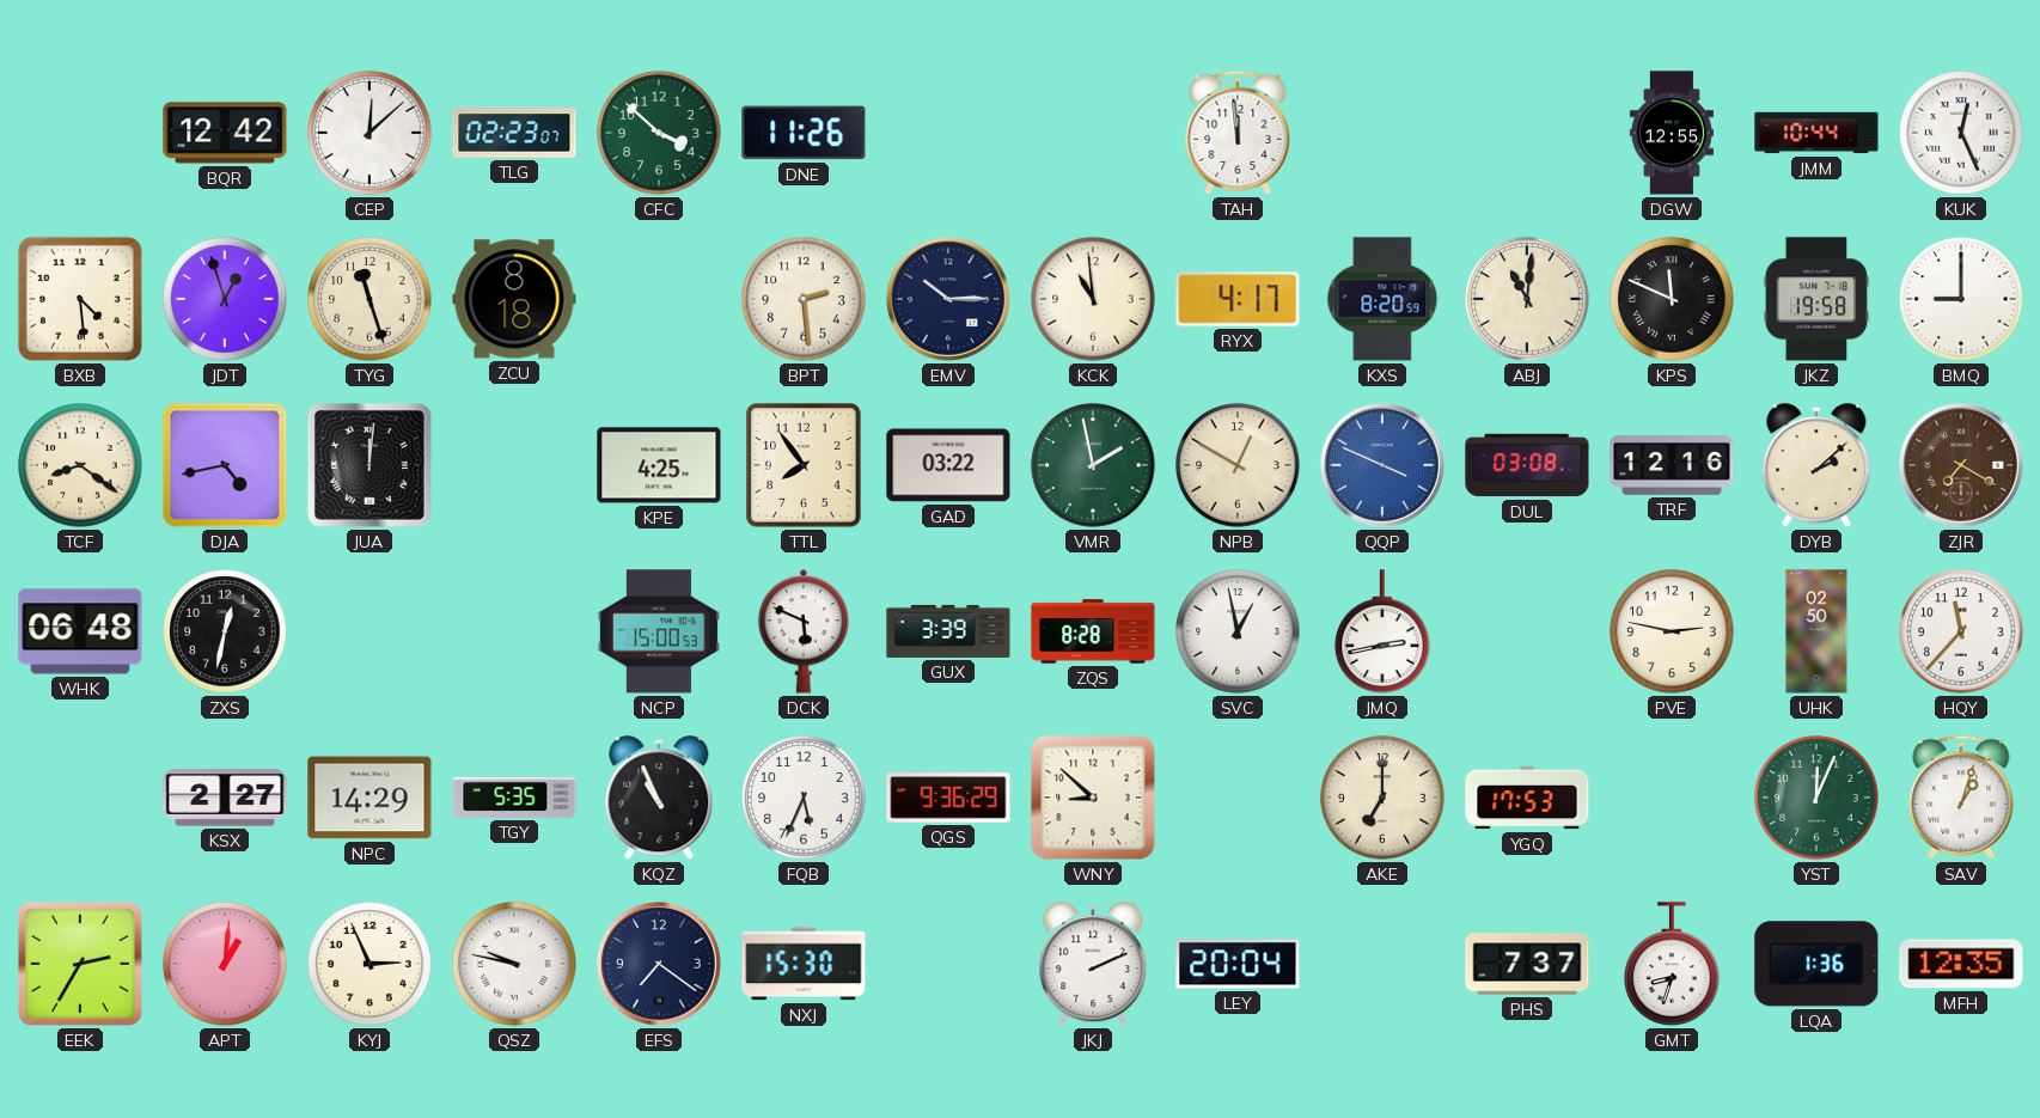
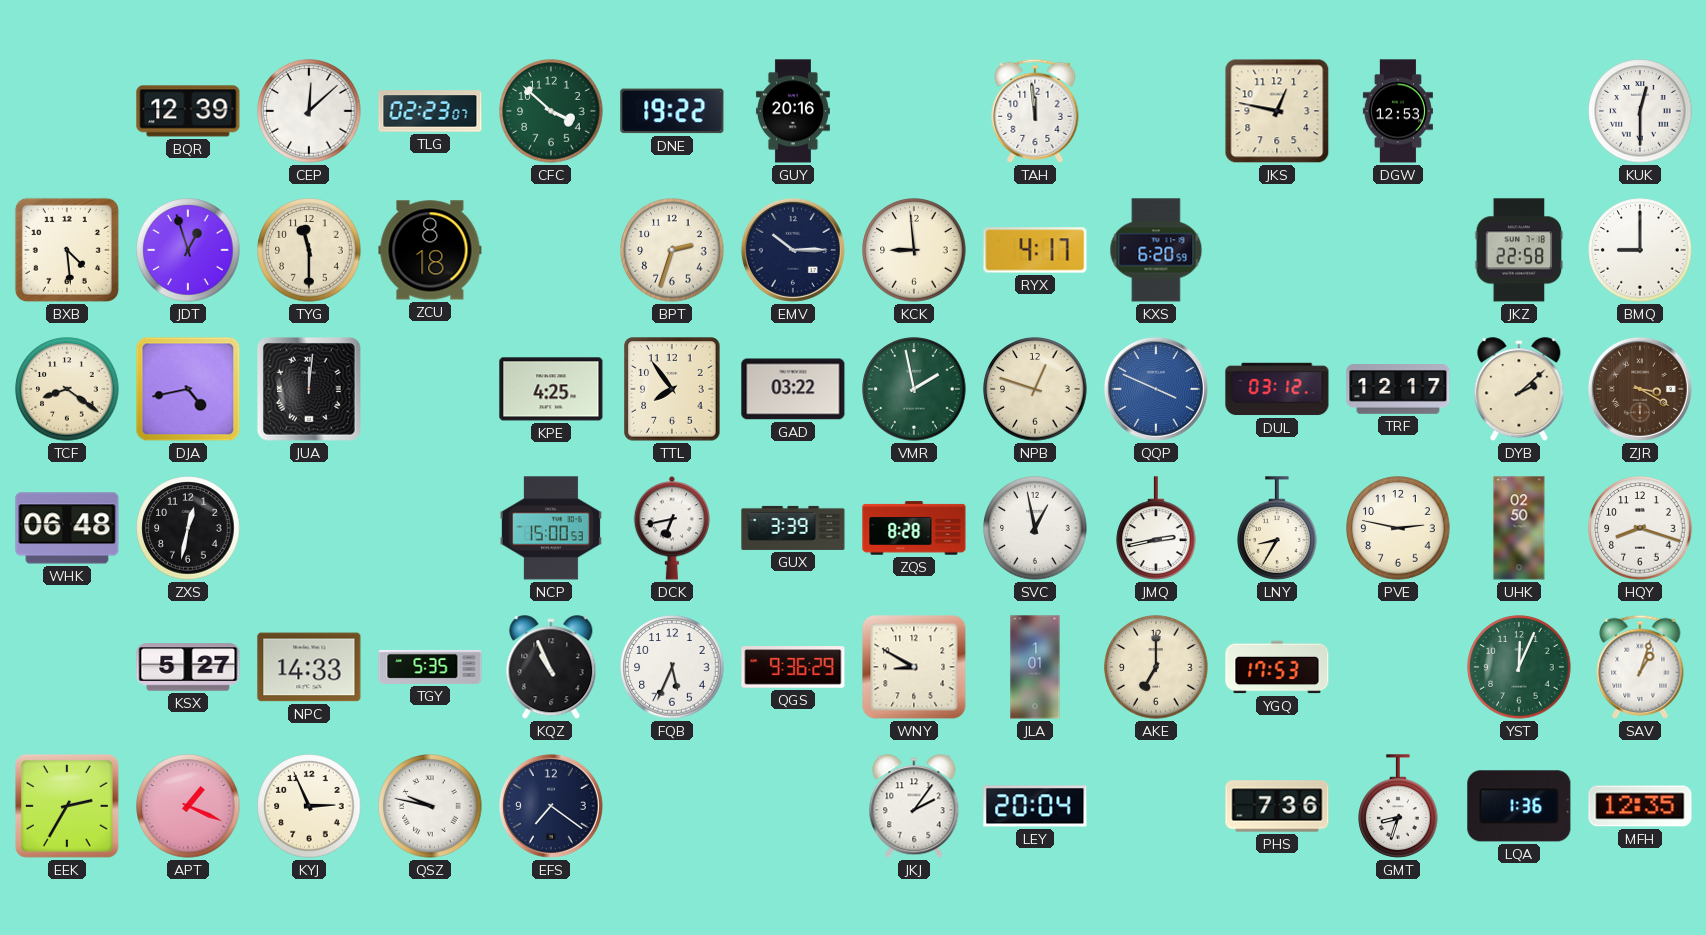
BQR: 12:42 -> 12:39 (188, 111)
DNE: 11:26 -> 19:22 (672, 111)
GUY: none -> 20:16 (793, 111)
JKS: none -> 12:47 (1277, 111)
DGW: 12:55 -> 12:53 (1398, 111)
JMM: 10:44 -> none (1816, 133)
KUK: 12:26 -> 12:30 (1640, 111)
TYG: 11:27 -> 11:30 (309, 250)
BPT: 2:29 -> 2:33 (672, 250)
KCK: 10:59 -> 8:59 (914, 250)
KXS: 8:20 -> 6:20 (1156, 250)
ABJ: 11:01 -> none (1527, 299)
KPS: 11:49 -> none (1672, 299)
JKZ: 19:58 -> 22:58 (1519, 250)
NPB: 12:50 -> 12:48 (1035, 389)
DUL: 03:08 -> 03:12 (1277, 389)
TRF: 12:16 -> 12:17 (1398, 389)
ZJR: 7:20 -> 3:20 (1640, 389)
DCK: 5:49 -> 6:43 (672, 528)
LNY: none -> 8:35 (1277, 528)
HQY: 11:37 -> 8:18 (1640, 528)
KSX: 2:27 -> 5:27 (188, 667)
NPC: 14:29 -> 14:33 (309, 667)
WNY: 8:52 -> 8:50 (914, 667)
JLA: none -> 1:01 (1035, 667)
APT: 1:01 -> 1:19 (188, 806)
NXJ: 15:30 -> none (804, 964)
JKJ: 2:11 -> 2:06 (914, 807)
PHS: 7:37 -> 7:36 (1277, 806)
